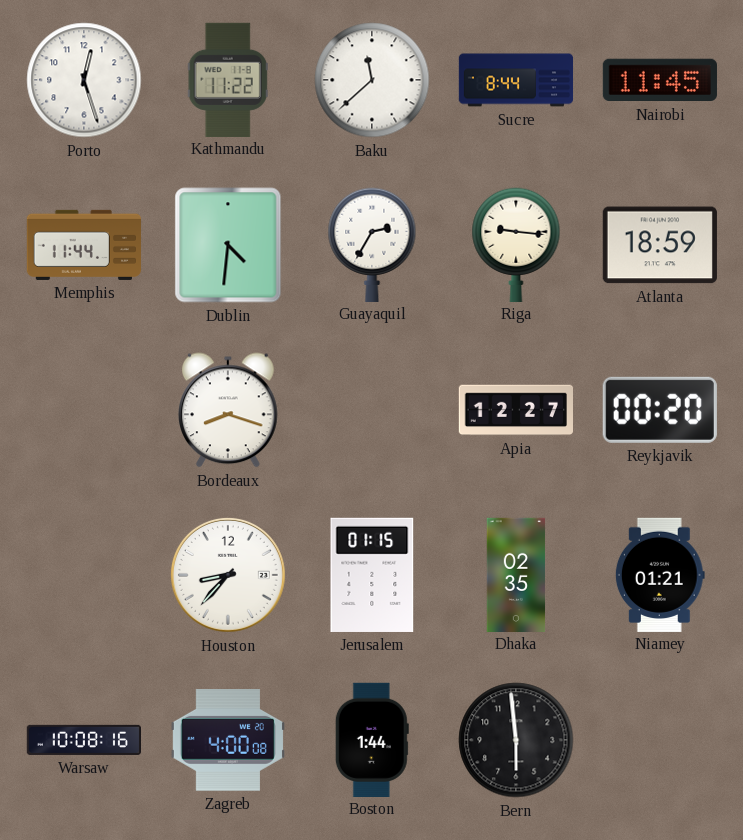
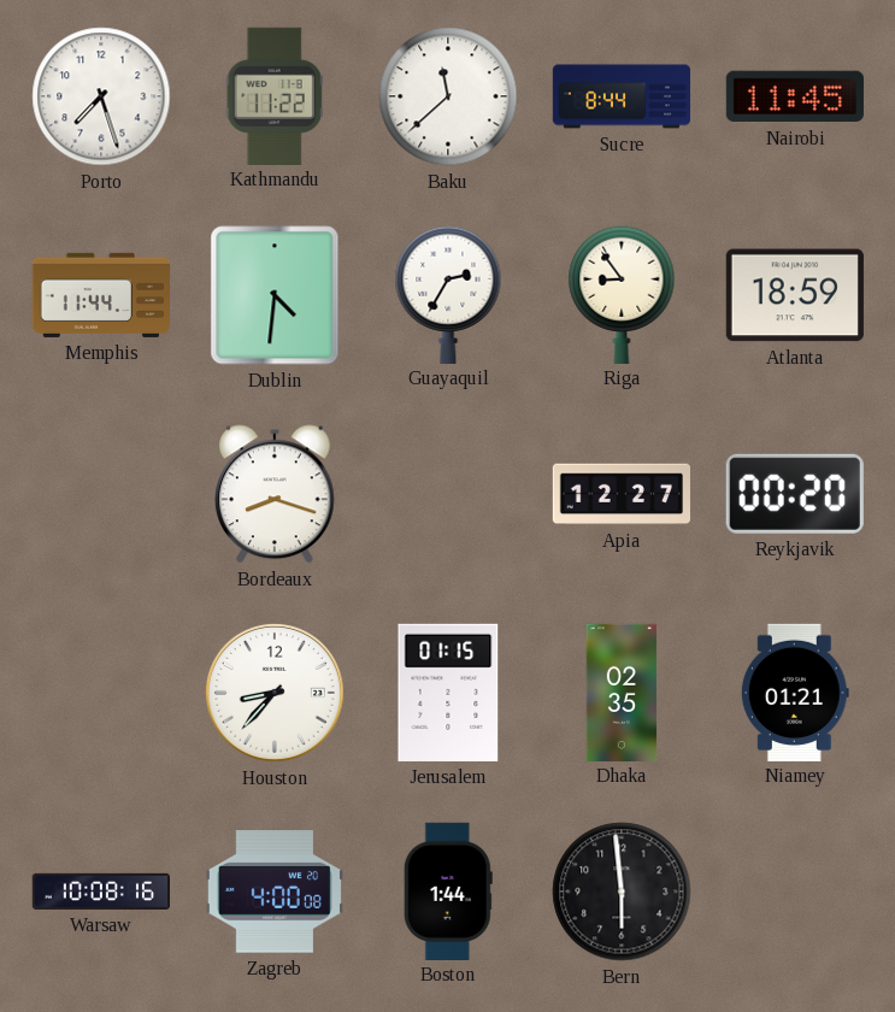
Porto: 12:27 -> 7:27 (101, 96)
Riga: 9:16 -> 8:54 (622, 294)
